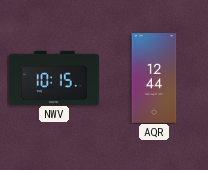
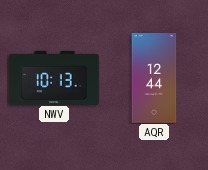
NWV: 10:15 -> 10:13 (54, 77)
